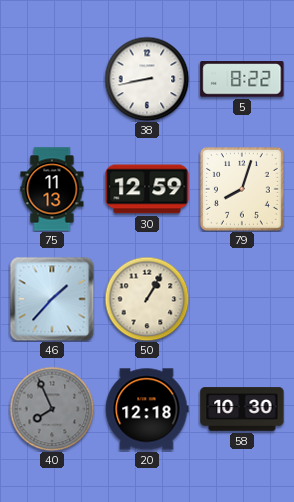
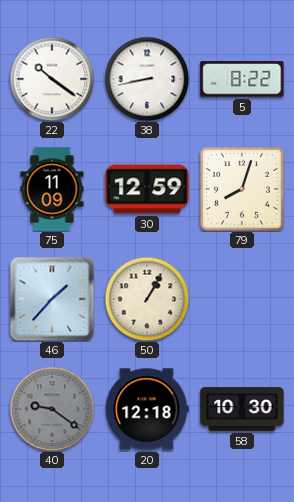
22: none -> 10:21 (52, 79)
75: 11:13 -> 11:09 (52, 189)
40: 7:56 -> 9:21 (52, 409)
